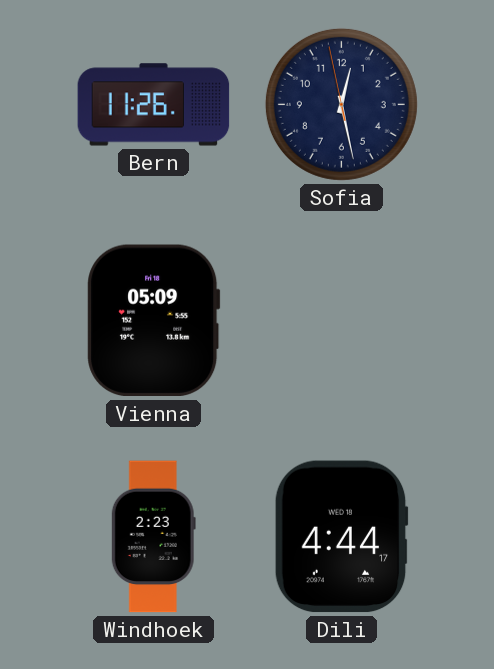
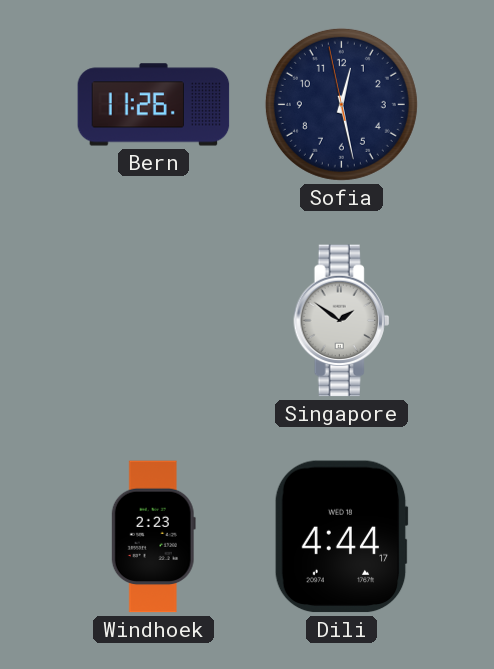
Vienna: 05:09 -> none (154, 321)
Singapore: none -> 1:51 (342, 321)
